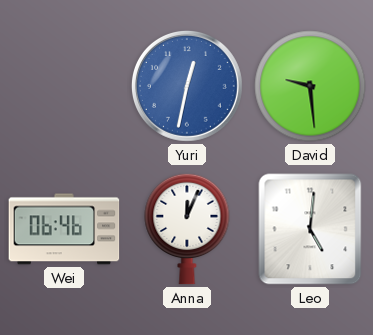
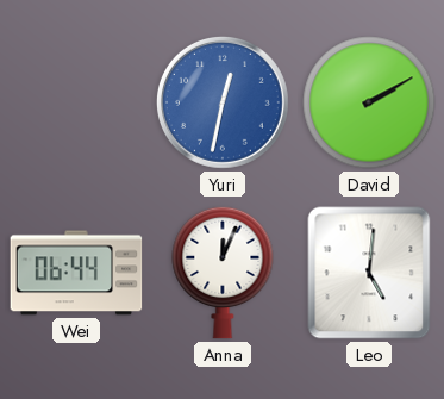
David: 9:29 -> 2:10 (369, 102)
Wei: 06:46 -> 06:44 (76, 273)
